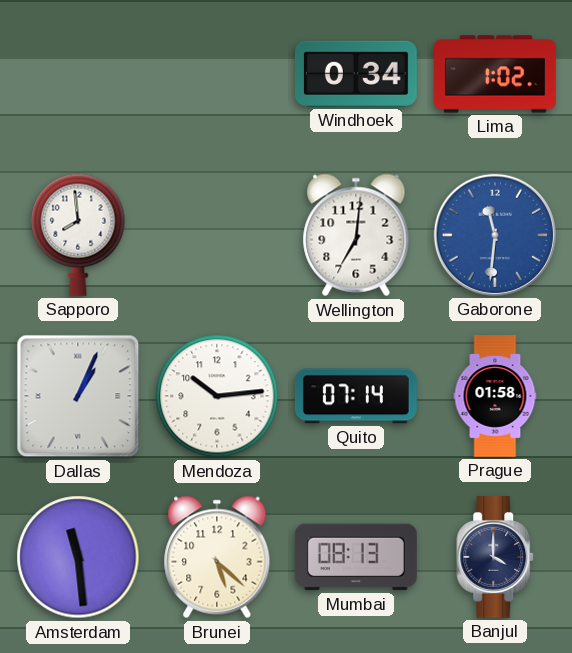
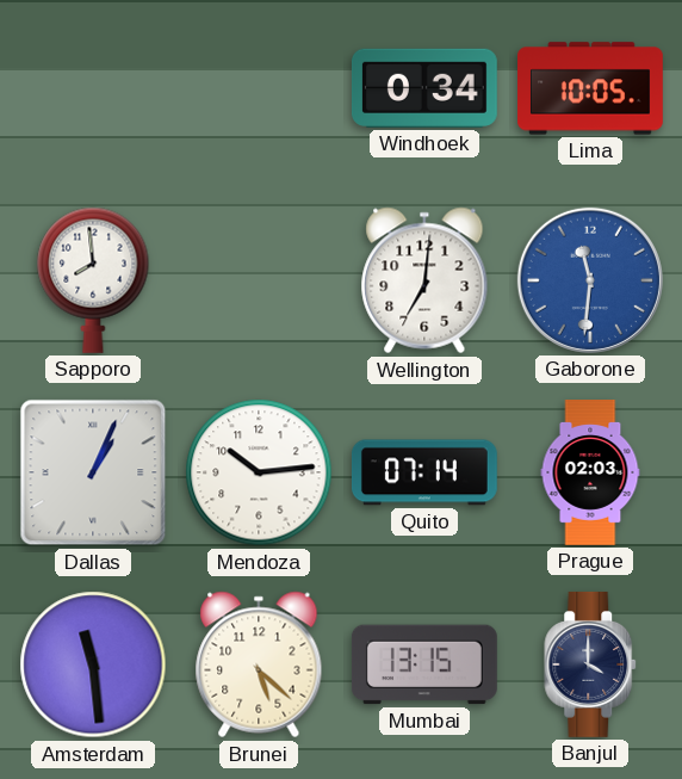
Lima: 1:02 -> 10:05 (591, 88)
Prague: 01:58 -> 02:03 (590, 474)
Mumbai: 08:13 -> 13:15 (424, 664)
